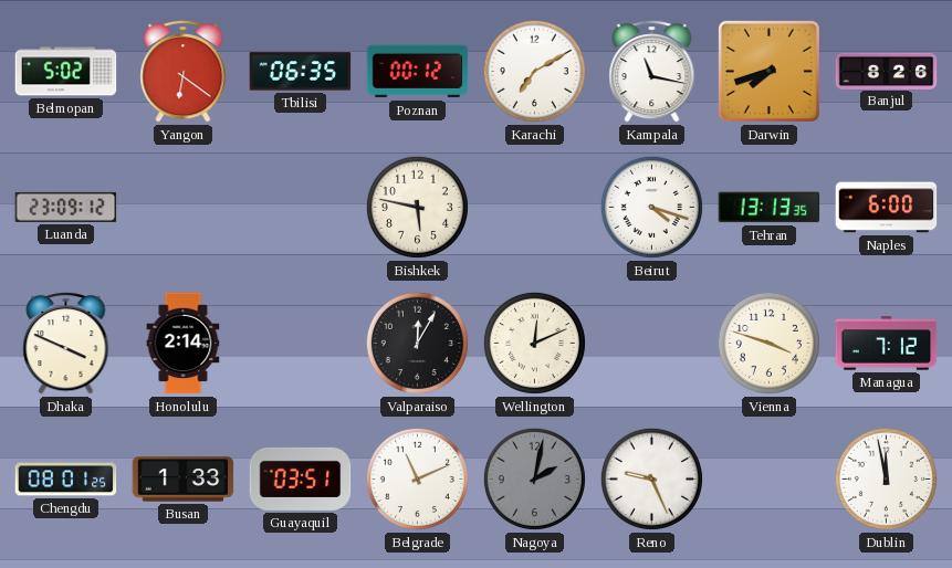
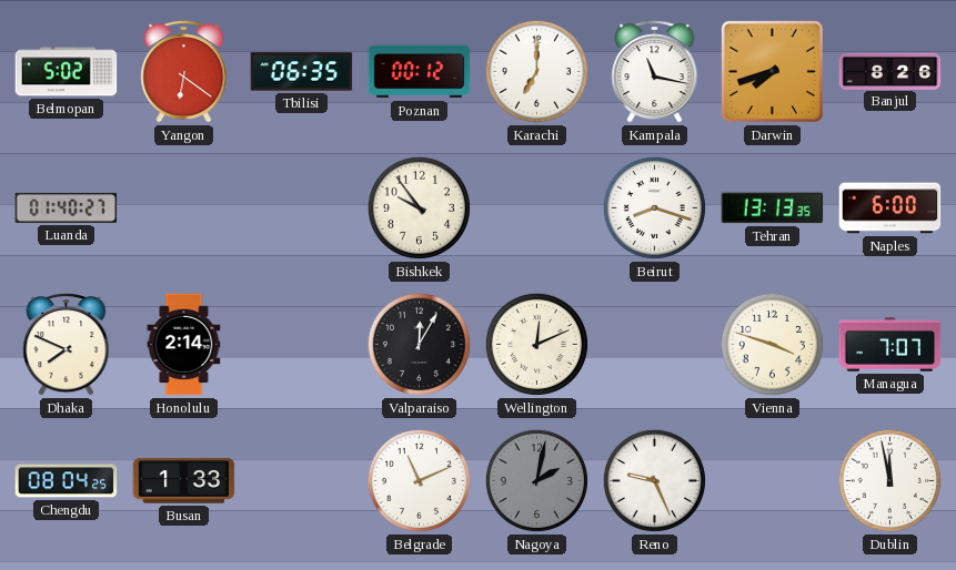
Karachi: 7:10 -> 7:00 (536, 71)
Luanda: 23:09 -> 01:40 (67, 207)
Bishkek: 5:47 -> 9:54 (419, 207)
Beirut: 4:18 -> 8:18 (654, 207)
Dhaka: 3:49 -> 7:49 (67, 344)
Managua: 7:12 -> 7:07 (890, 345)
Chengdu: 08:01 -> 08:04 (67, 481)
Guayaquil: 03:51 -> none (301, 478)
